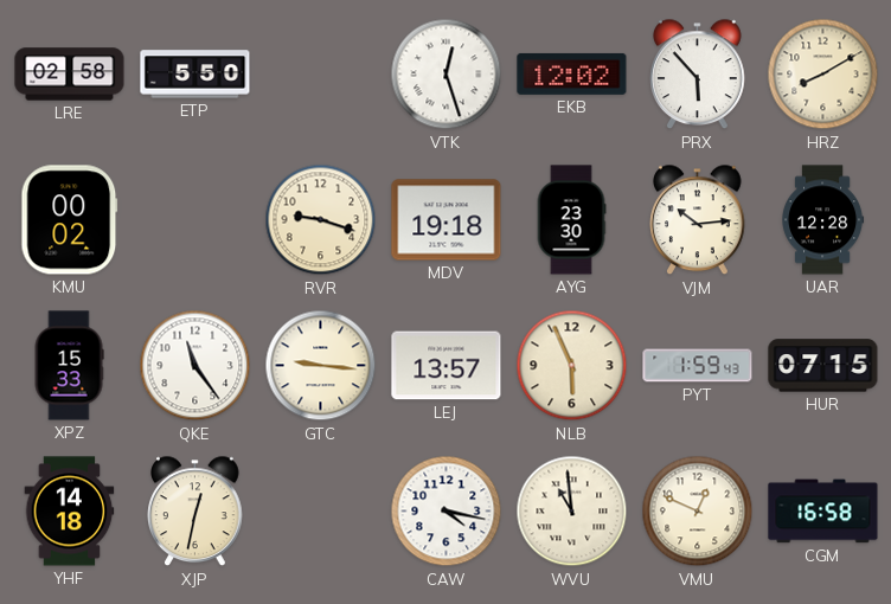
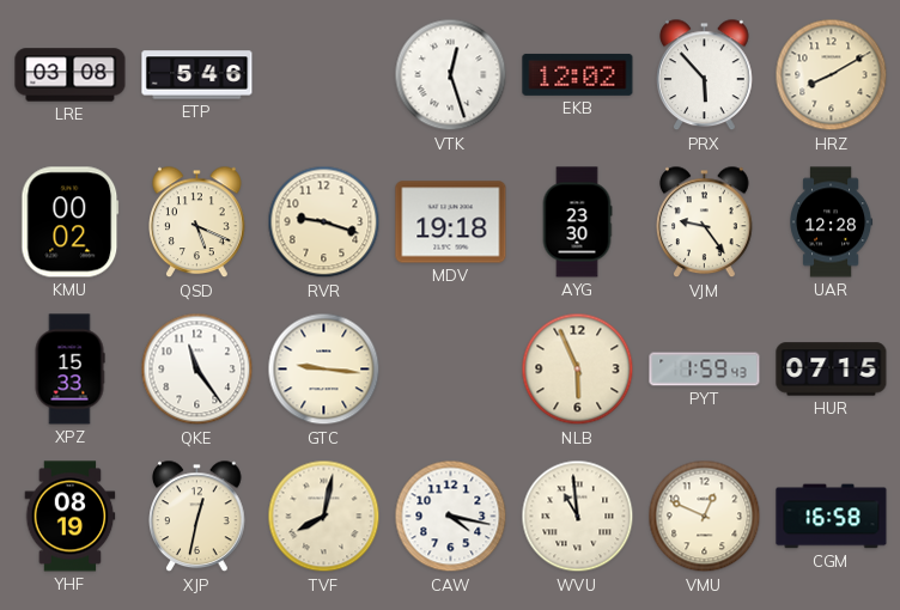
LRE: 02:58 -> 03:08 (71, 75)
ETP: 5:50 -> 5:46 (197, 75)
QSD: none -> 5:19 (197, 222)
VJM: 10:14 -> 9:24 (705, 222)
LEJ: 13:57 -> none (447, 366)
YHF: 14:18 -> 08:19 (71, 517)
TVF: none -> 8:02 (324, 517)
